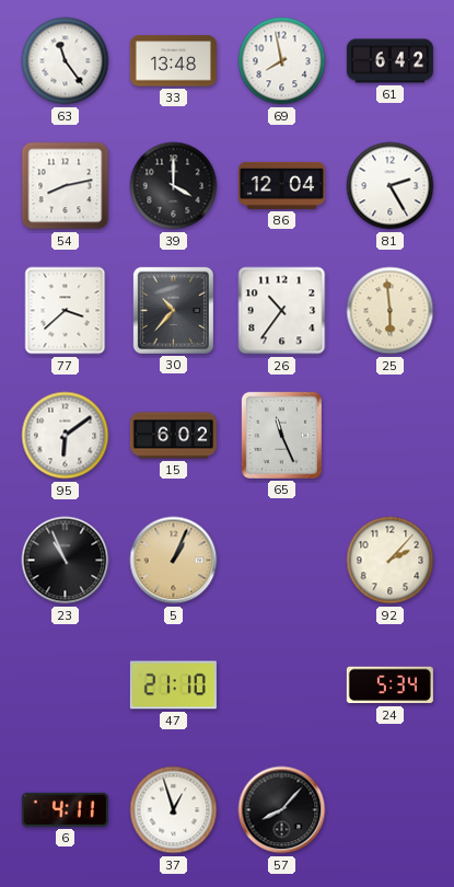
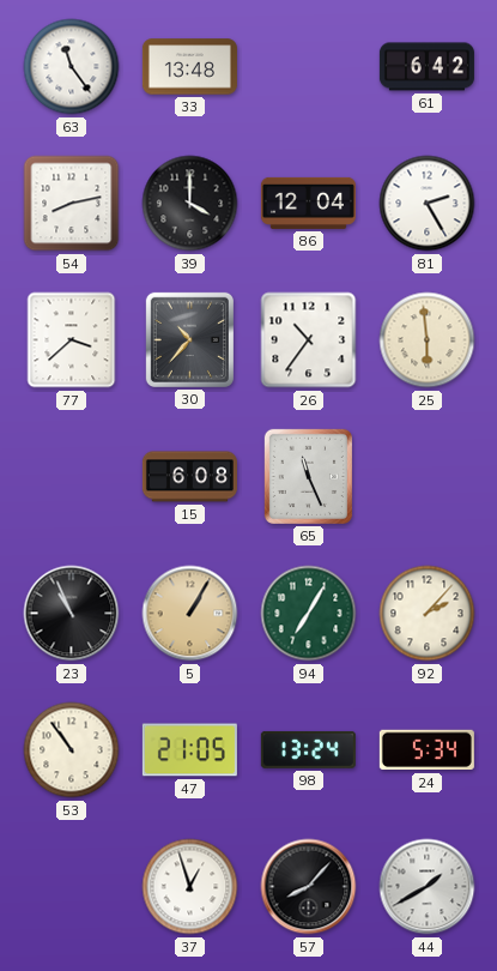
69: 7:58 -> none (282, 61)
95: 6:09 -> none (66, 436)
15: 6:02 -> 6:08 (189, 477)
5: 1:04 -> 1:05 (190, 614)
94: none -> 7:05 (309, 614)
53: none -> 10:54 (72, 750)
47: 21:10 -> 21:05 (189, 750)
98: none -> 13:24 (308, 749)
6: 4:11 -> none (65, 809)
44: none -> 1:40 (428, 887)
